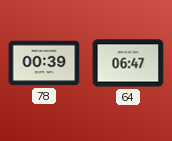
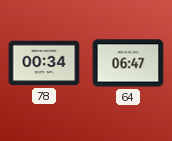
78: 00:39 -> 00:34 (44, 63)
